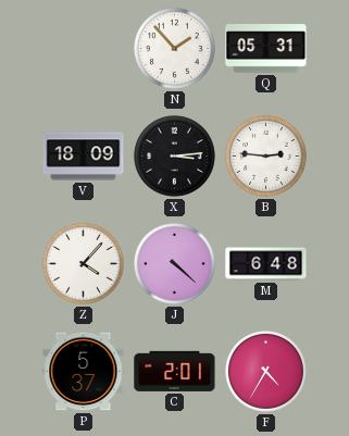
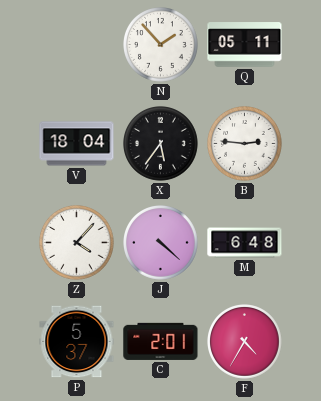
Q: 05:31 -> 05:11 (245, 45)
V: 18:09 -> 18:04 (77, 144)
X: 3:14 -> 5:36 (161, 144)
